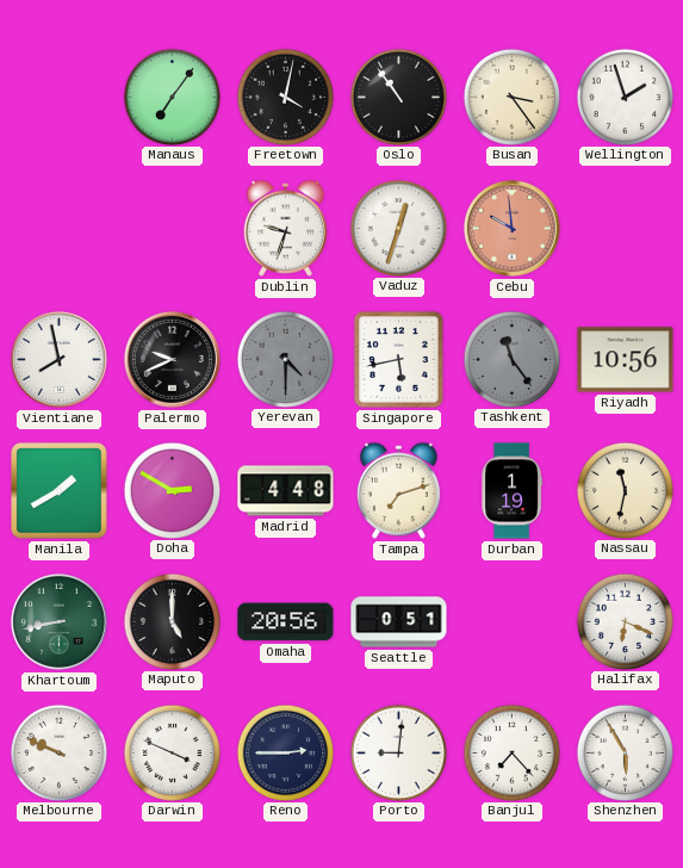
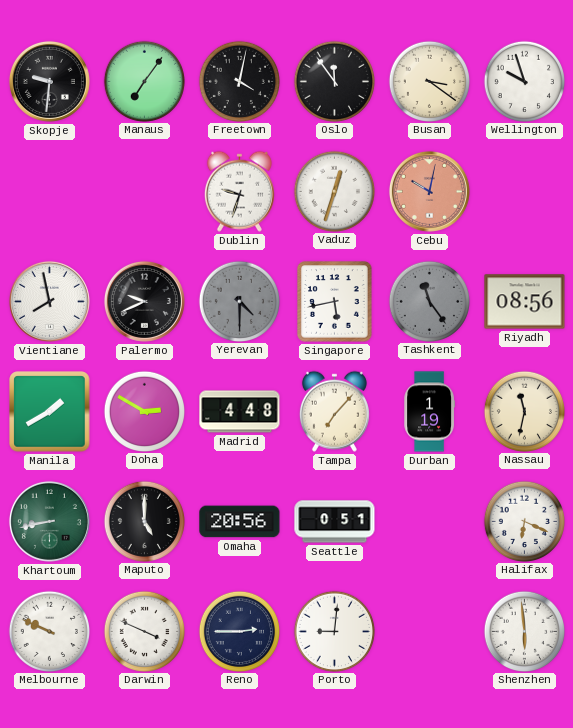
Skopje: none -> 9:31 (49, 81)
Oslo: 10:54 -> 11:54 (334, 81)
Busan: 3:24 -> 3:21 (429, 81)
Wellington: 1:57 -> 9:57 (524, 81)
Cebu: 9:59 -> 10:02 (429, 191)
Riyadh: 10:56 -> 08:56 (525, 302)
Tampa: 7:12 -> 7:07 (334, 411)
Banjul: 7:23 -> none (511, 752)
Shenzhen: 5:55 -> 5:59 (524, 631)
